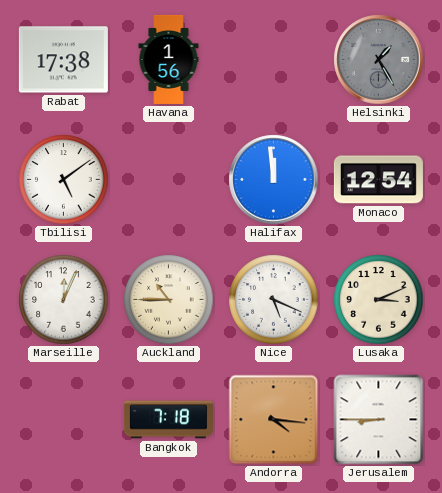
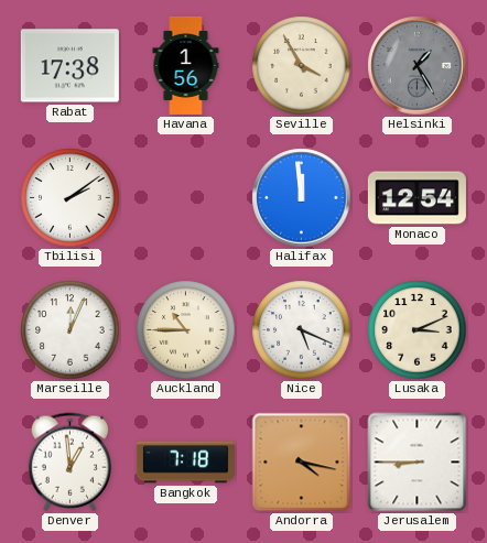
Seville: none -> 3:55 (302, 66)
Tbilisi: 5:09 -> 2:09 (71, 198)
Denver: none -> 12:59 (69, 463)
Andorra: 4:16 -> 4:17 (302, 463)
